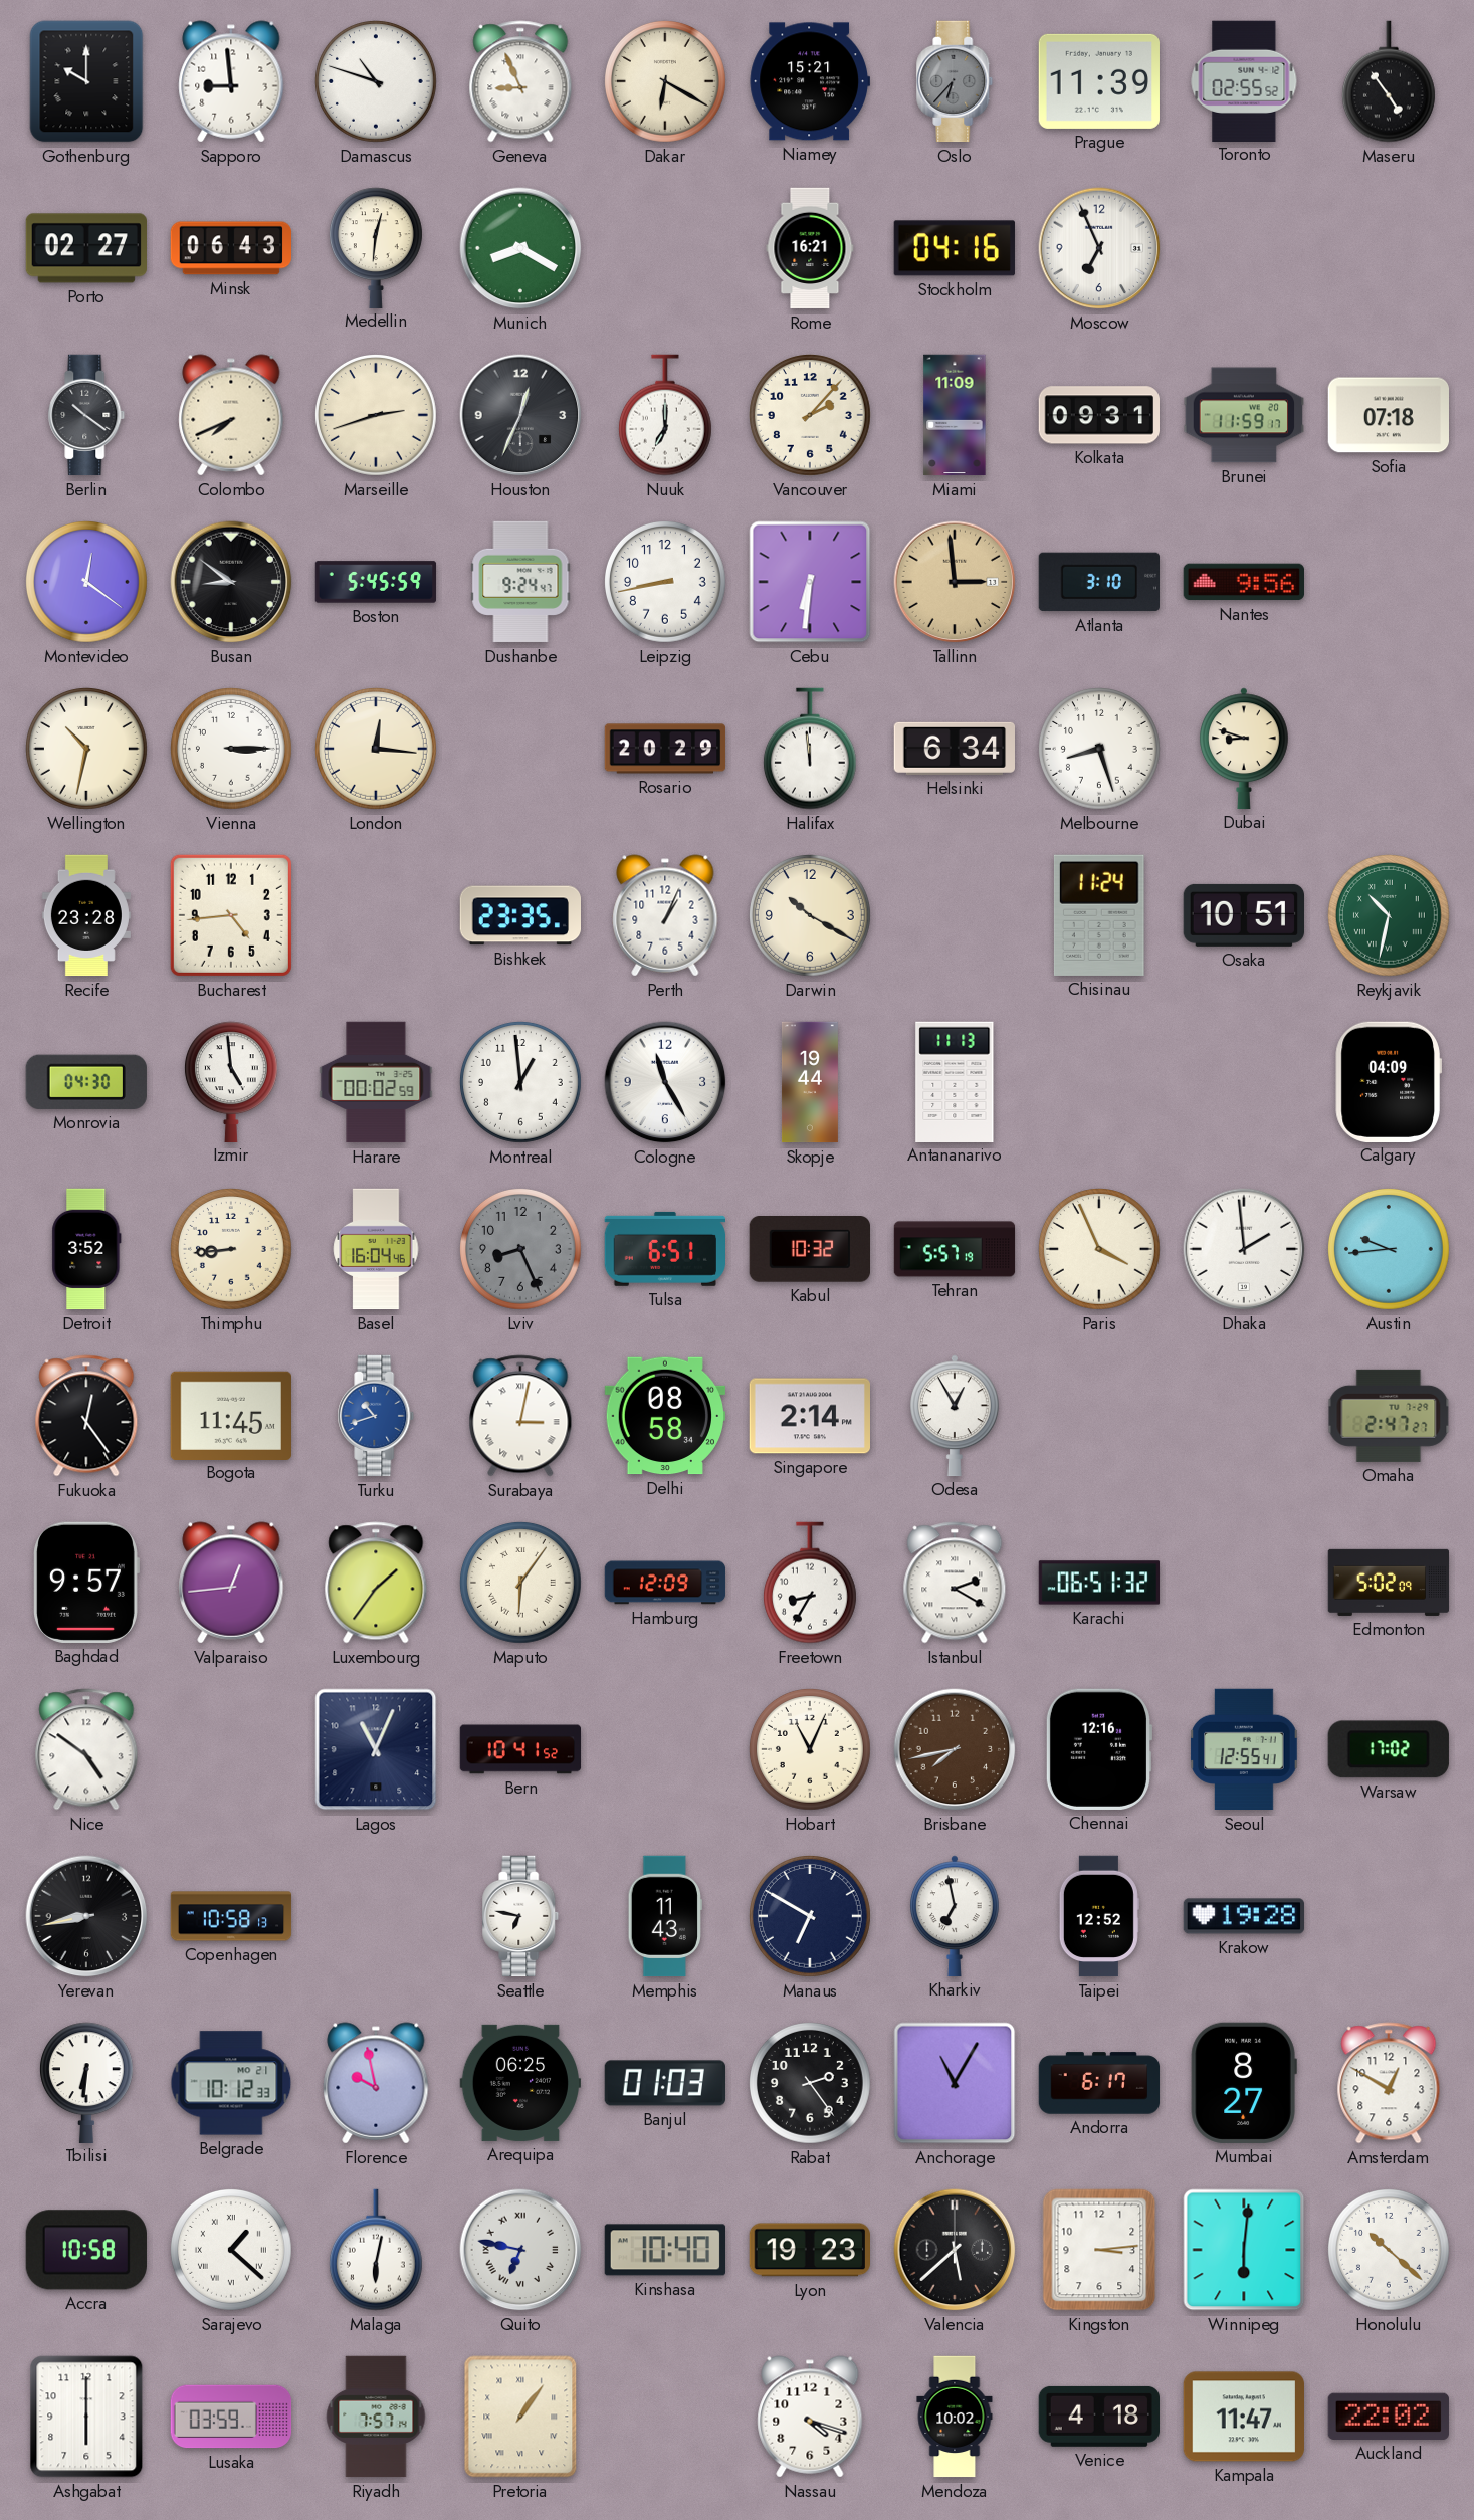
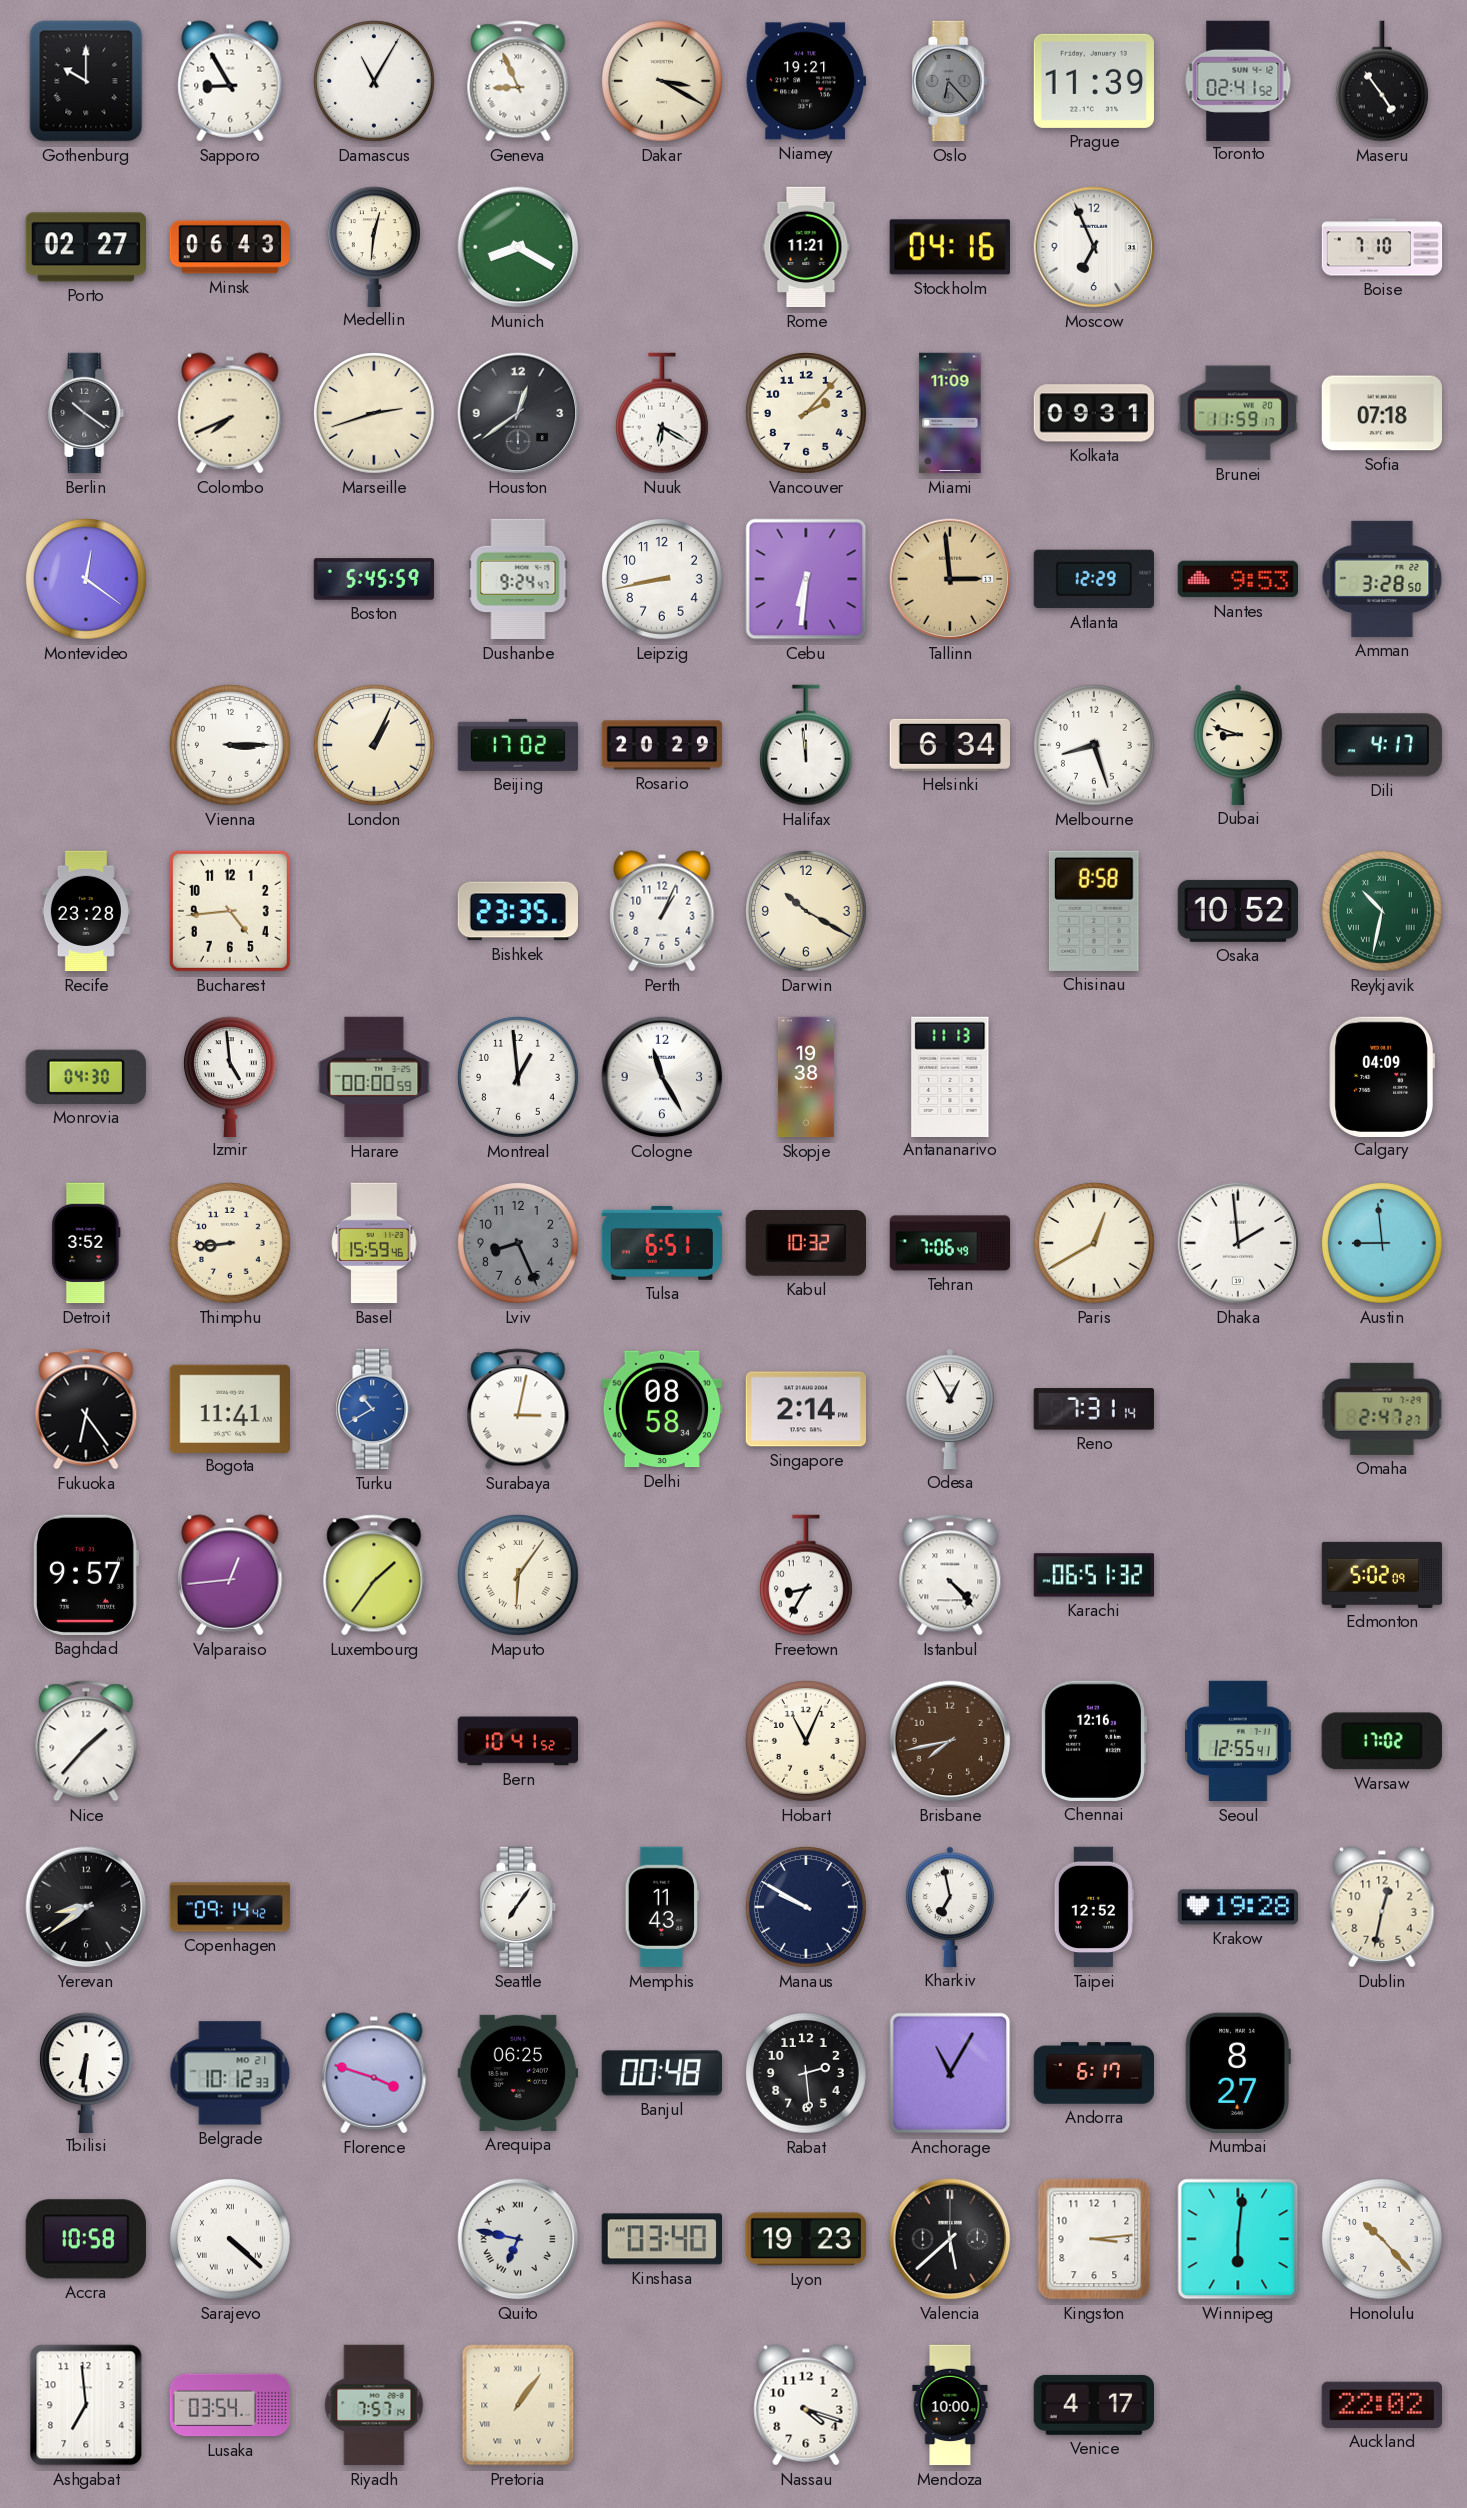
Sapporo: 8:59 -> 8:55 (230, 81)
Damascus: 10:48 -> 11:05 (375, 82)
Dakar: 6:20 -> 3:20 (663, 82)
Niamey: 15:21 -> 19:21 (805, 81)
Oslo: 6:37 -> 6:23 (950, 81)
Toronto: 02:55 -> 02:41 (1238, 80)
Rome: 16:21 -> 11:21 (806, 247)
Boise: none -> 7:10 (1382, 247)
Houston: 12:34 -> 12:39 (518, 413)
Nuuk: 7:00 -> 6:20 (662, 413)
Busan: 8:51 -> none (231, 582)
Atlanta: 3:10 -> 12:29 (1093, 579)
Nantes: 9:56 -> 9:53 (1237, 579)
Amman: none -> 3:28 (1382, 579)
Wellington: 10:32 -> none (87, 750)
London: 12:16 -> 1:04 (375, 746)
Beijing: none -> 17:02 (518, 745)
Dili: none -> 4:17 (1382, 745)
Chisinau: 11:24 -> 8:58 (1094, 911)
Osaka: 10:51 -> 10:52 (1237, 911)
Harare: 00:02 -> 00:00 (374, 1077)
Skopje: 19:44 -> 19:38 (806, 1077)
Basel: 16:04 -> 15:59 (374, 1243)
Tehran: 5:57 -> 7:06 (950, 1243)
Paris: 3:56 -> 12:40 (1095, 1244)
Austin: 9:44 -> 8:59 (1383, 1244)
Fukuoka: 12:24 -> 6:24 (86, 1409)
Bogota: 11:45 -> 11:41 (229, 1408)
Turku: 10:42 -> 10:40 (374, 1409)
Reno: none -> 7:31 (1094, 1409)
Hamburg: 12:09 -> none (665, 1583)
Istanbul: 2:20 -> 4:23 (950, 1575)
Nice: 4:51 -> 1:37 (86, 1741)
Lagos: 11:04 -> none (376, 1749)
Yerevan: 8:43 -> 8:39 (86, 1907)
Copenhagen: 10:58 -> 09:14 (230, 1907)
Seattle: 6:47 -> 7:06 (518, 1907)
Manaus: 6:50 -> 9:50 (807, 1908)
Dublin: none -> 12:32 (1382, 1907)
Florence: 9:58 -> 3:48 (374, 2073)
Banjul: 01:03 -> 00:48 (661, 2073)
Rabat: 2:24 -> 2:29 (807, 2074)
Amsterdam: 12:50 -> none (1389, 2083)
Sarajevo: 1:22 -> 4:22 (231, 2240)
Malaga: 6:02 -> none (376, 2250)
Kinshasa: 10:40 -> 03:40 (661, 2239)
Honolulu: 10:22 -> 10:23 (1383, 2240)
Ashgabat: 6:00 -> 6:59 (86, 2405)
Lusaka: 03:59 -> 03:54 (230, 2405)
Mendoza: 10:02 -> 10:00 (950, 2405)
Venice: 4:18 -> 4:17 (1093, 2405)
Kampala: 11:47 -> none (1243, 2417)
